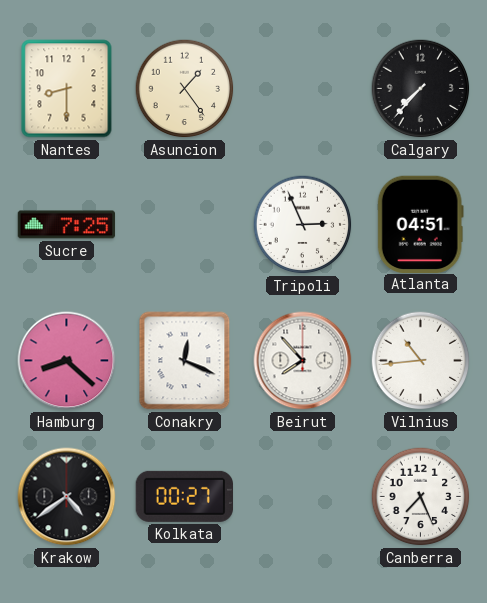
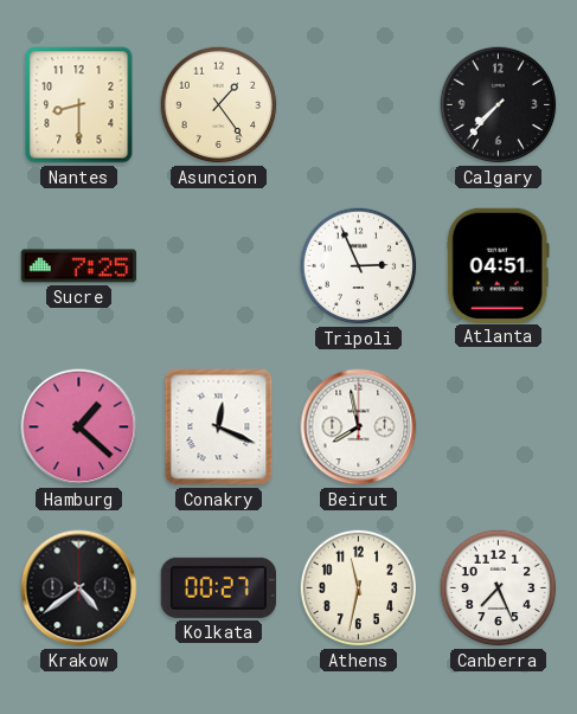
Hamburg: 8:22 -> 1:22 (79, 427)
Beirut: 7:53 -> 7:58 (359, 427)
Vilnius: 10:44 -> none (421, 361)
Athens: none -> 11:32 (359, 588)
